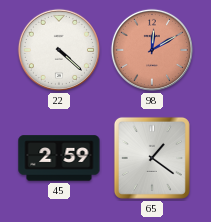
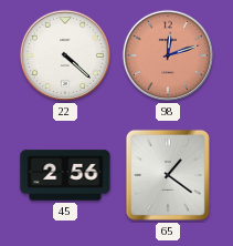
98: 12:10 -> 12:12 (168, 55)
45: 2:59 -> 2:56 (65, 175)
